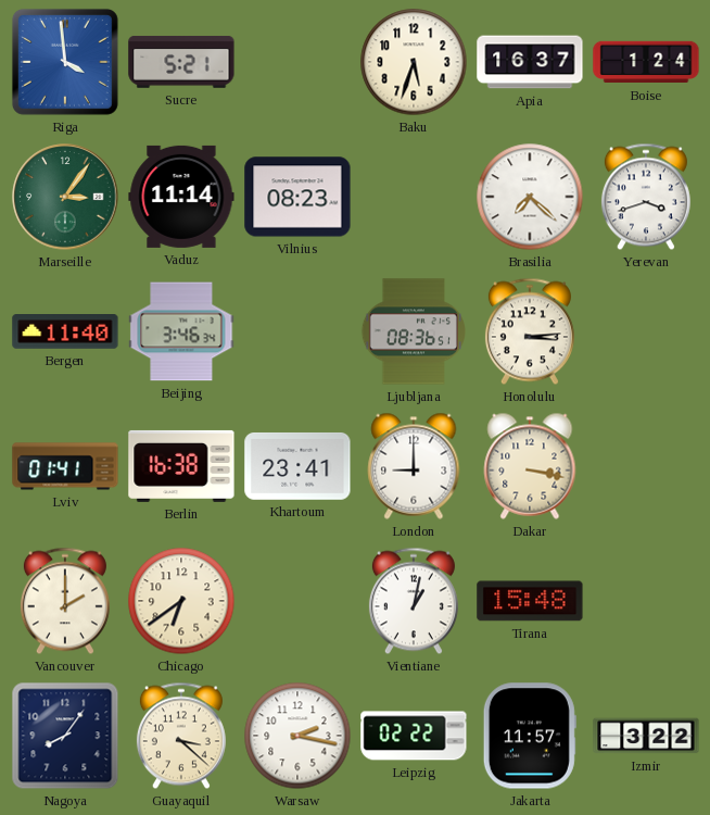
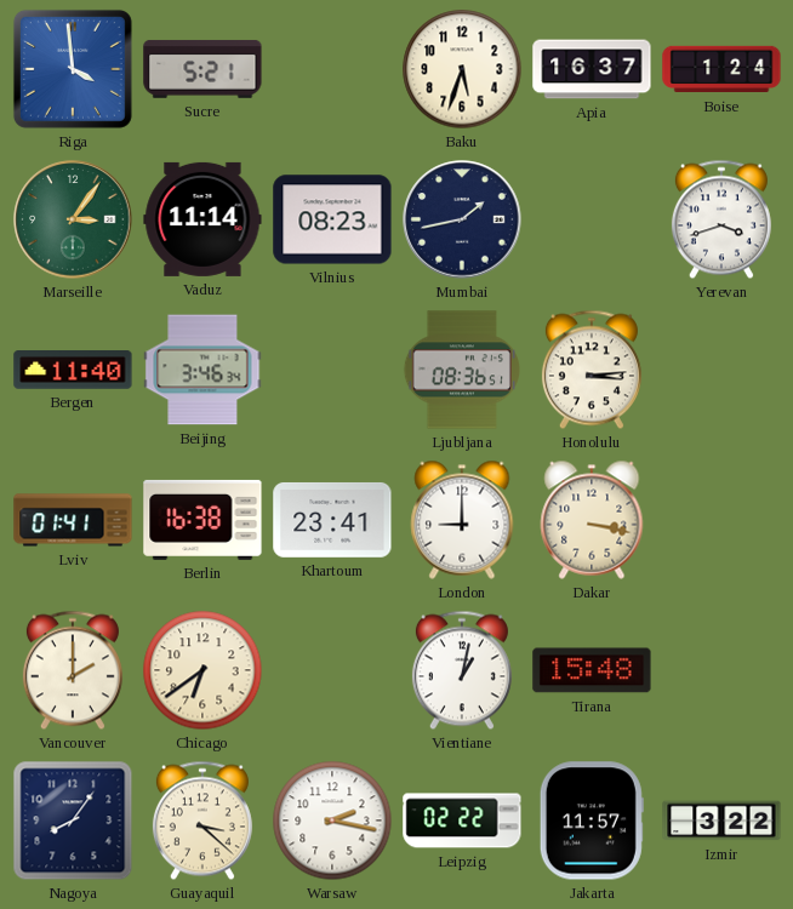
Mumbai: none -> 1:43 (462, 219)
Brasilia: 7:22 -> none (530, 197)
